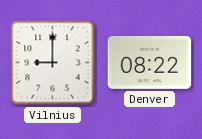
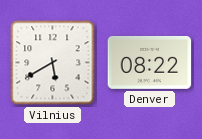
Vilnius: 9:00 -> 5:40 (53, 63)
